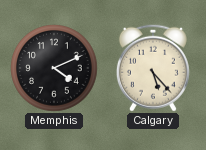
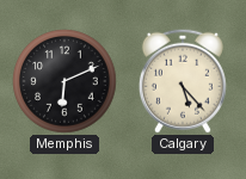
Memphis: 4:11 -> 6:11 (64, 81)
